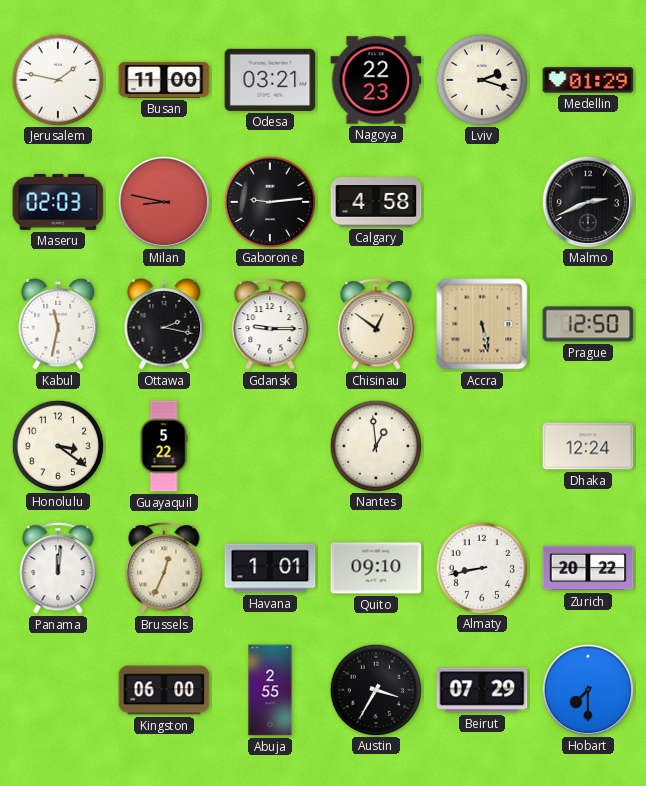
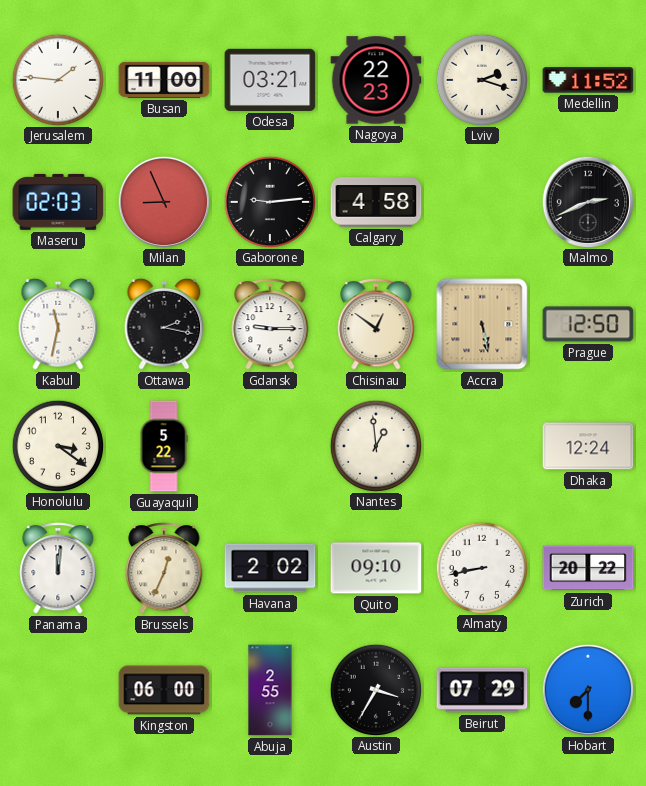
Jerusalem: 1:47 -> 1:46 (57, 79)
Medellin: 01:29 -> 11:52 (588, 80)
Milan: 8:47 -> 8:56 (163, 201)
Havana: 1:01 -> 2:02 (270, 568)
